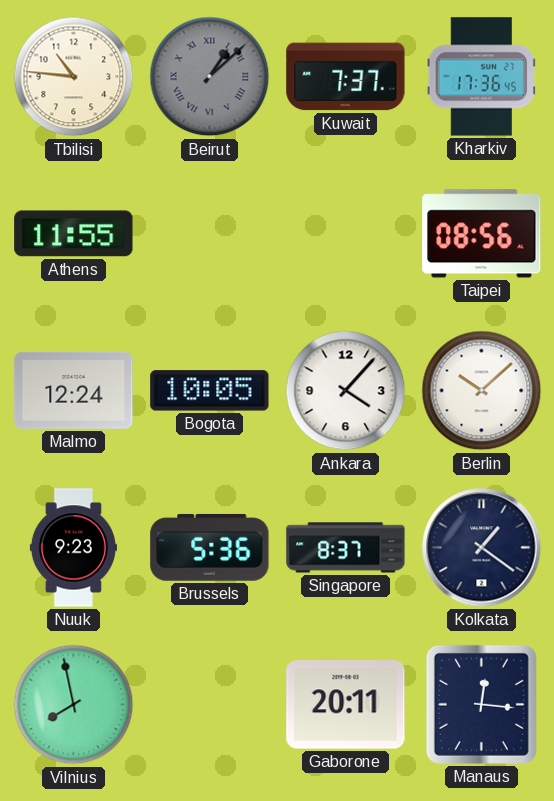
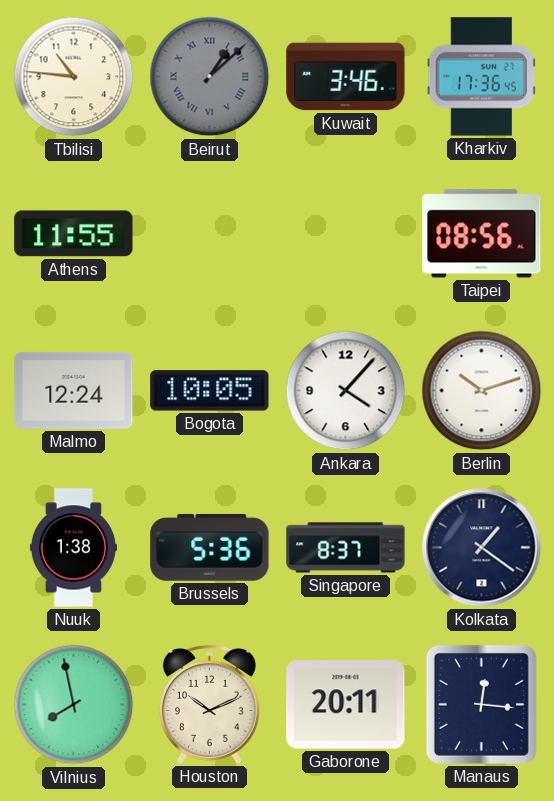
Kuwait: 7:37 -> 3:46 (346, 77)
Berlin: 10:08 -> 10:12 (482, 391)
Nuuk: 9:23 -> 1:38 (73, 548)
Houston: none -> 10:11 (209, 705)
